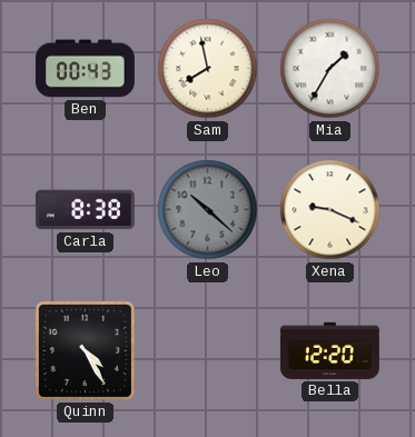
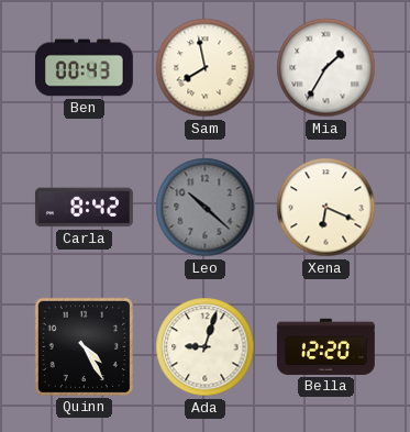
Carla: 8:38 -> 8:42 (84, 208)
Xena: 9:19 -> 6:19 (326, 208)
Ada: none -> 9:03 (206, 347)
